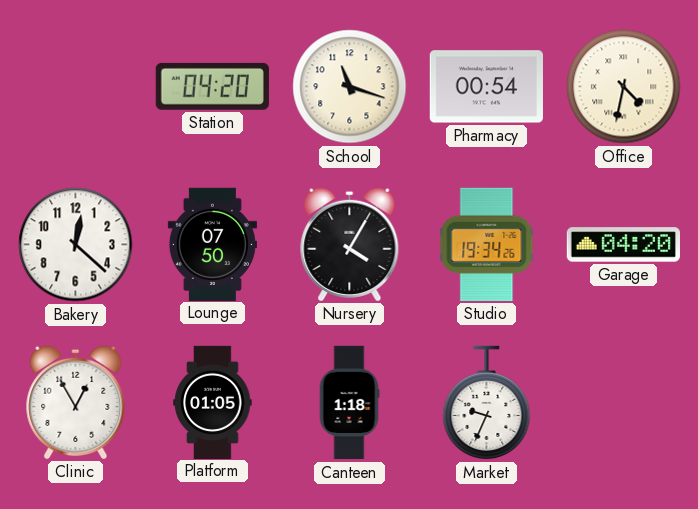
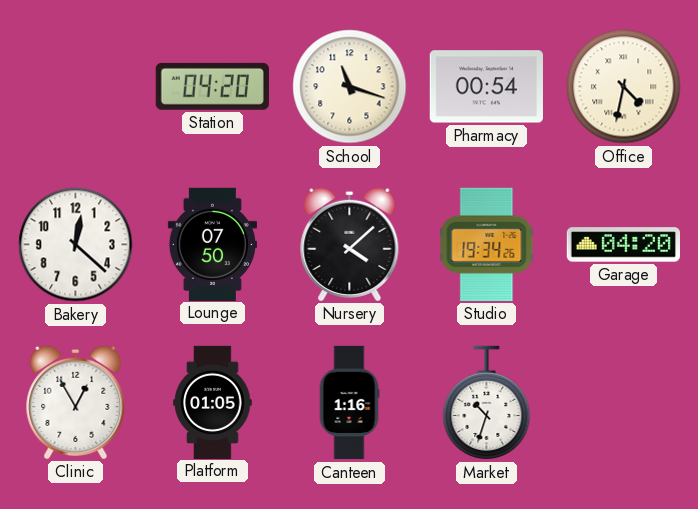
Nursery: 4:05 -> 4:08 (350, 244)
Canteen: 1:18 -> 1:16 (349, 403)
Market: 9:34 -> 10:33 (487, 403)
